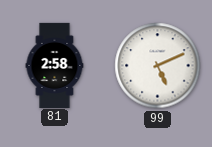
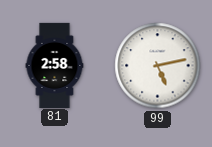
99: 5:11 -> 5:13 (158, 66)
